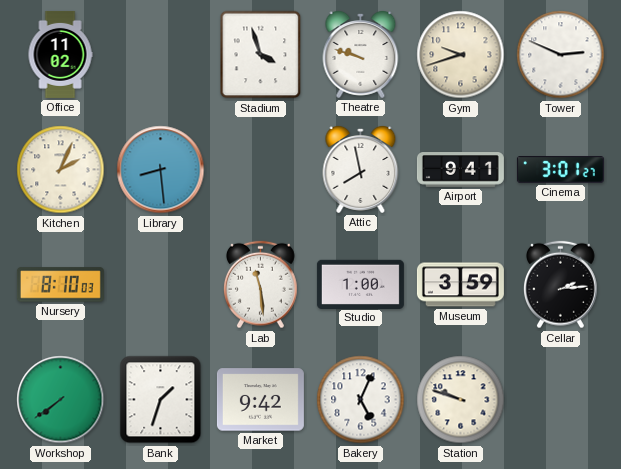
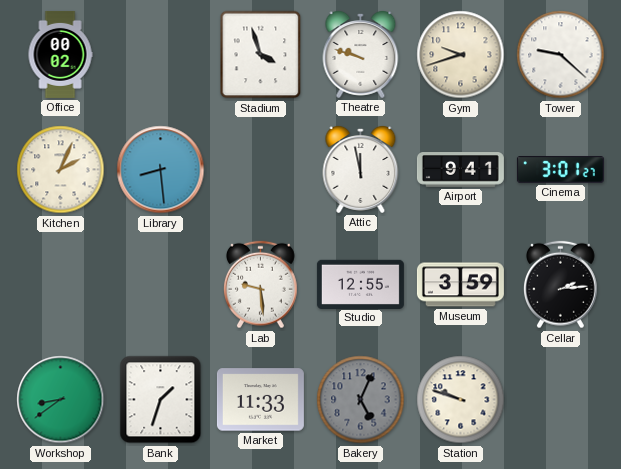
Office: 11:02 -> 00:02 (60, 54)
Tower: 2:49 -> 9:22 (561, 55)
Attic: 7:58 -> 11:58 (361, 170)
Nursery: 8:10 -> none (60, 285)
Lab: 11:29 -> 9:29 (261, 285)
Studio: 1:00 -> 12:55 (360, 284)
Workshop: 7:39 -> 8:39 (61, 400)
Market: 9:42 -> 11:33 (260, 400)
Bakery dial: white -> grey (361, 400)
